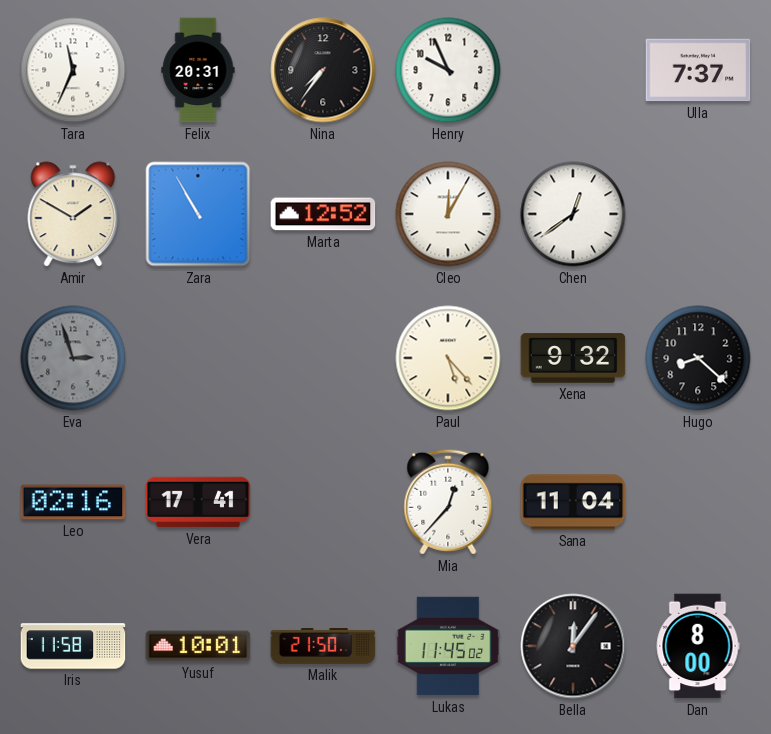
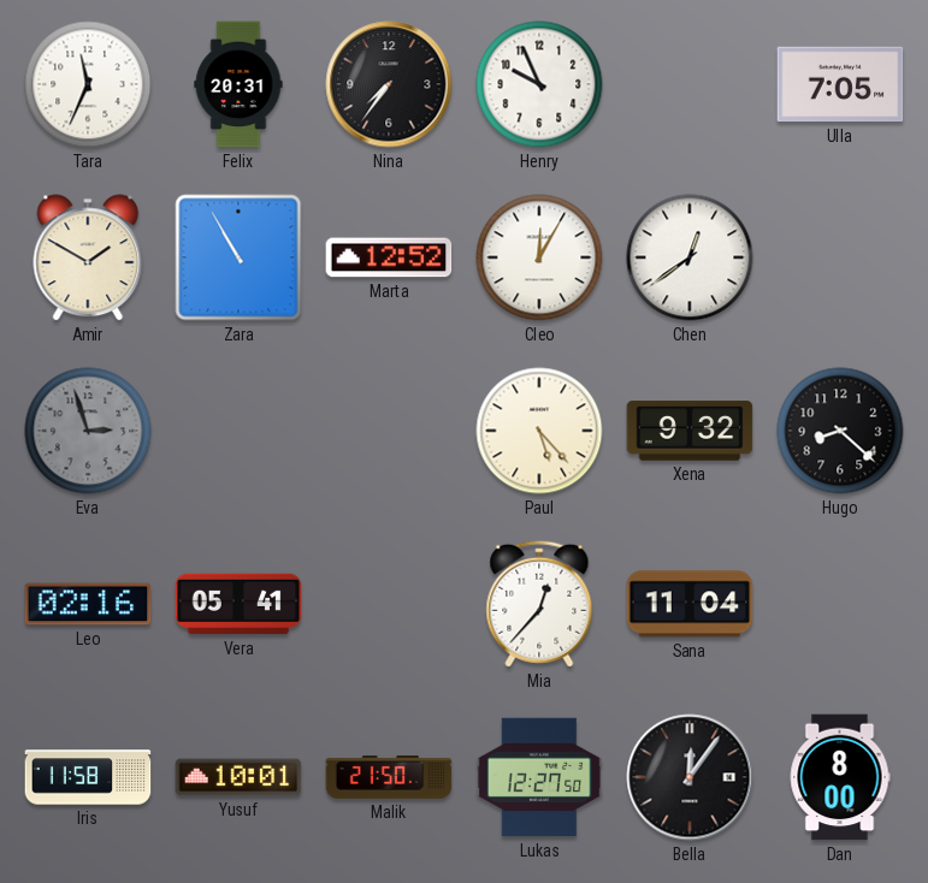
Ulla: 7:37 -> 7:05 (840, 84)
Vera: 17:41 -> 05:41 (238, 604)
Lukas: 11:45 -> 12:27 (539, 777)
